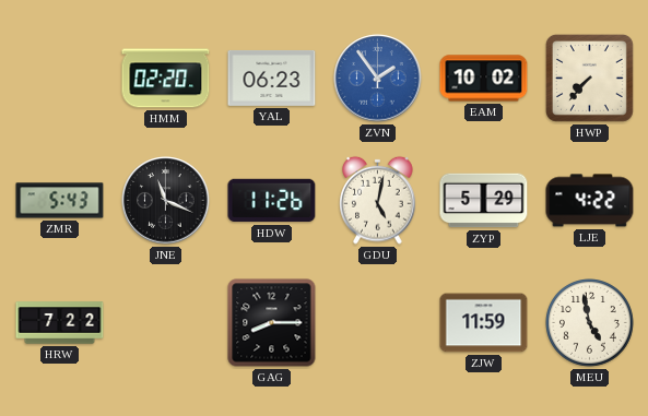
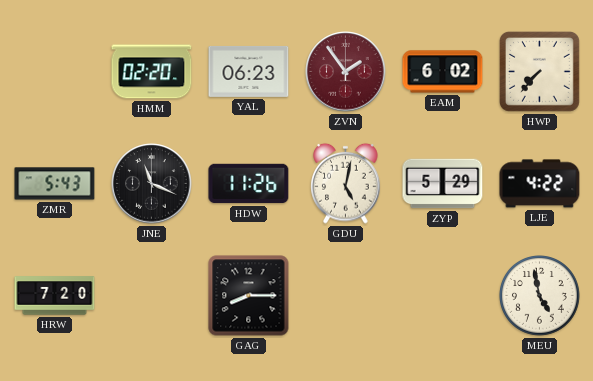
ZVN dial: blue -> burgundy (346, 72)
EAM: 10:02 -> 6:02 (443, 72)
HRW: 7:22 -> 7:20 (55, 296)
ZJW: 11:59 -> none (484, 323)
